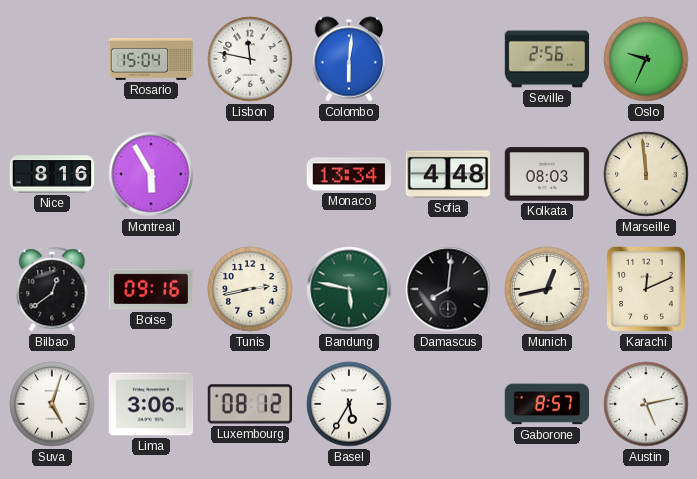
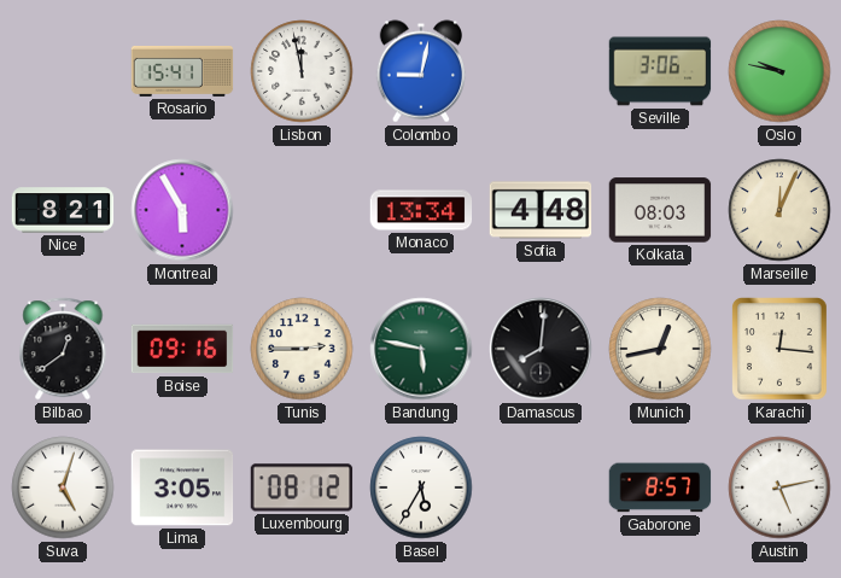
Rosario: 15:04 -> 15:41 (182, 71)
Lisbon: 11:47 -> 11:58 (302, 71)
Colombo: 6:01 -> 9:02 (421, 71)
Seville: 2:56 -> 3:06 (660, 71)
Oslo: 9:34 -> 9:47 (779, 71)
Nice: 8:16 -> 8:21 (63, 210)
Marseille: 11:59 -> 12:04 (779, 210)
Tunis: 2:43 -> 2:45 (302, 349)
Karachi: 12:11 -> 12:16 (781, 350)
Lima: 3:06 -> 3:05 (182, 487)
